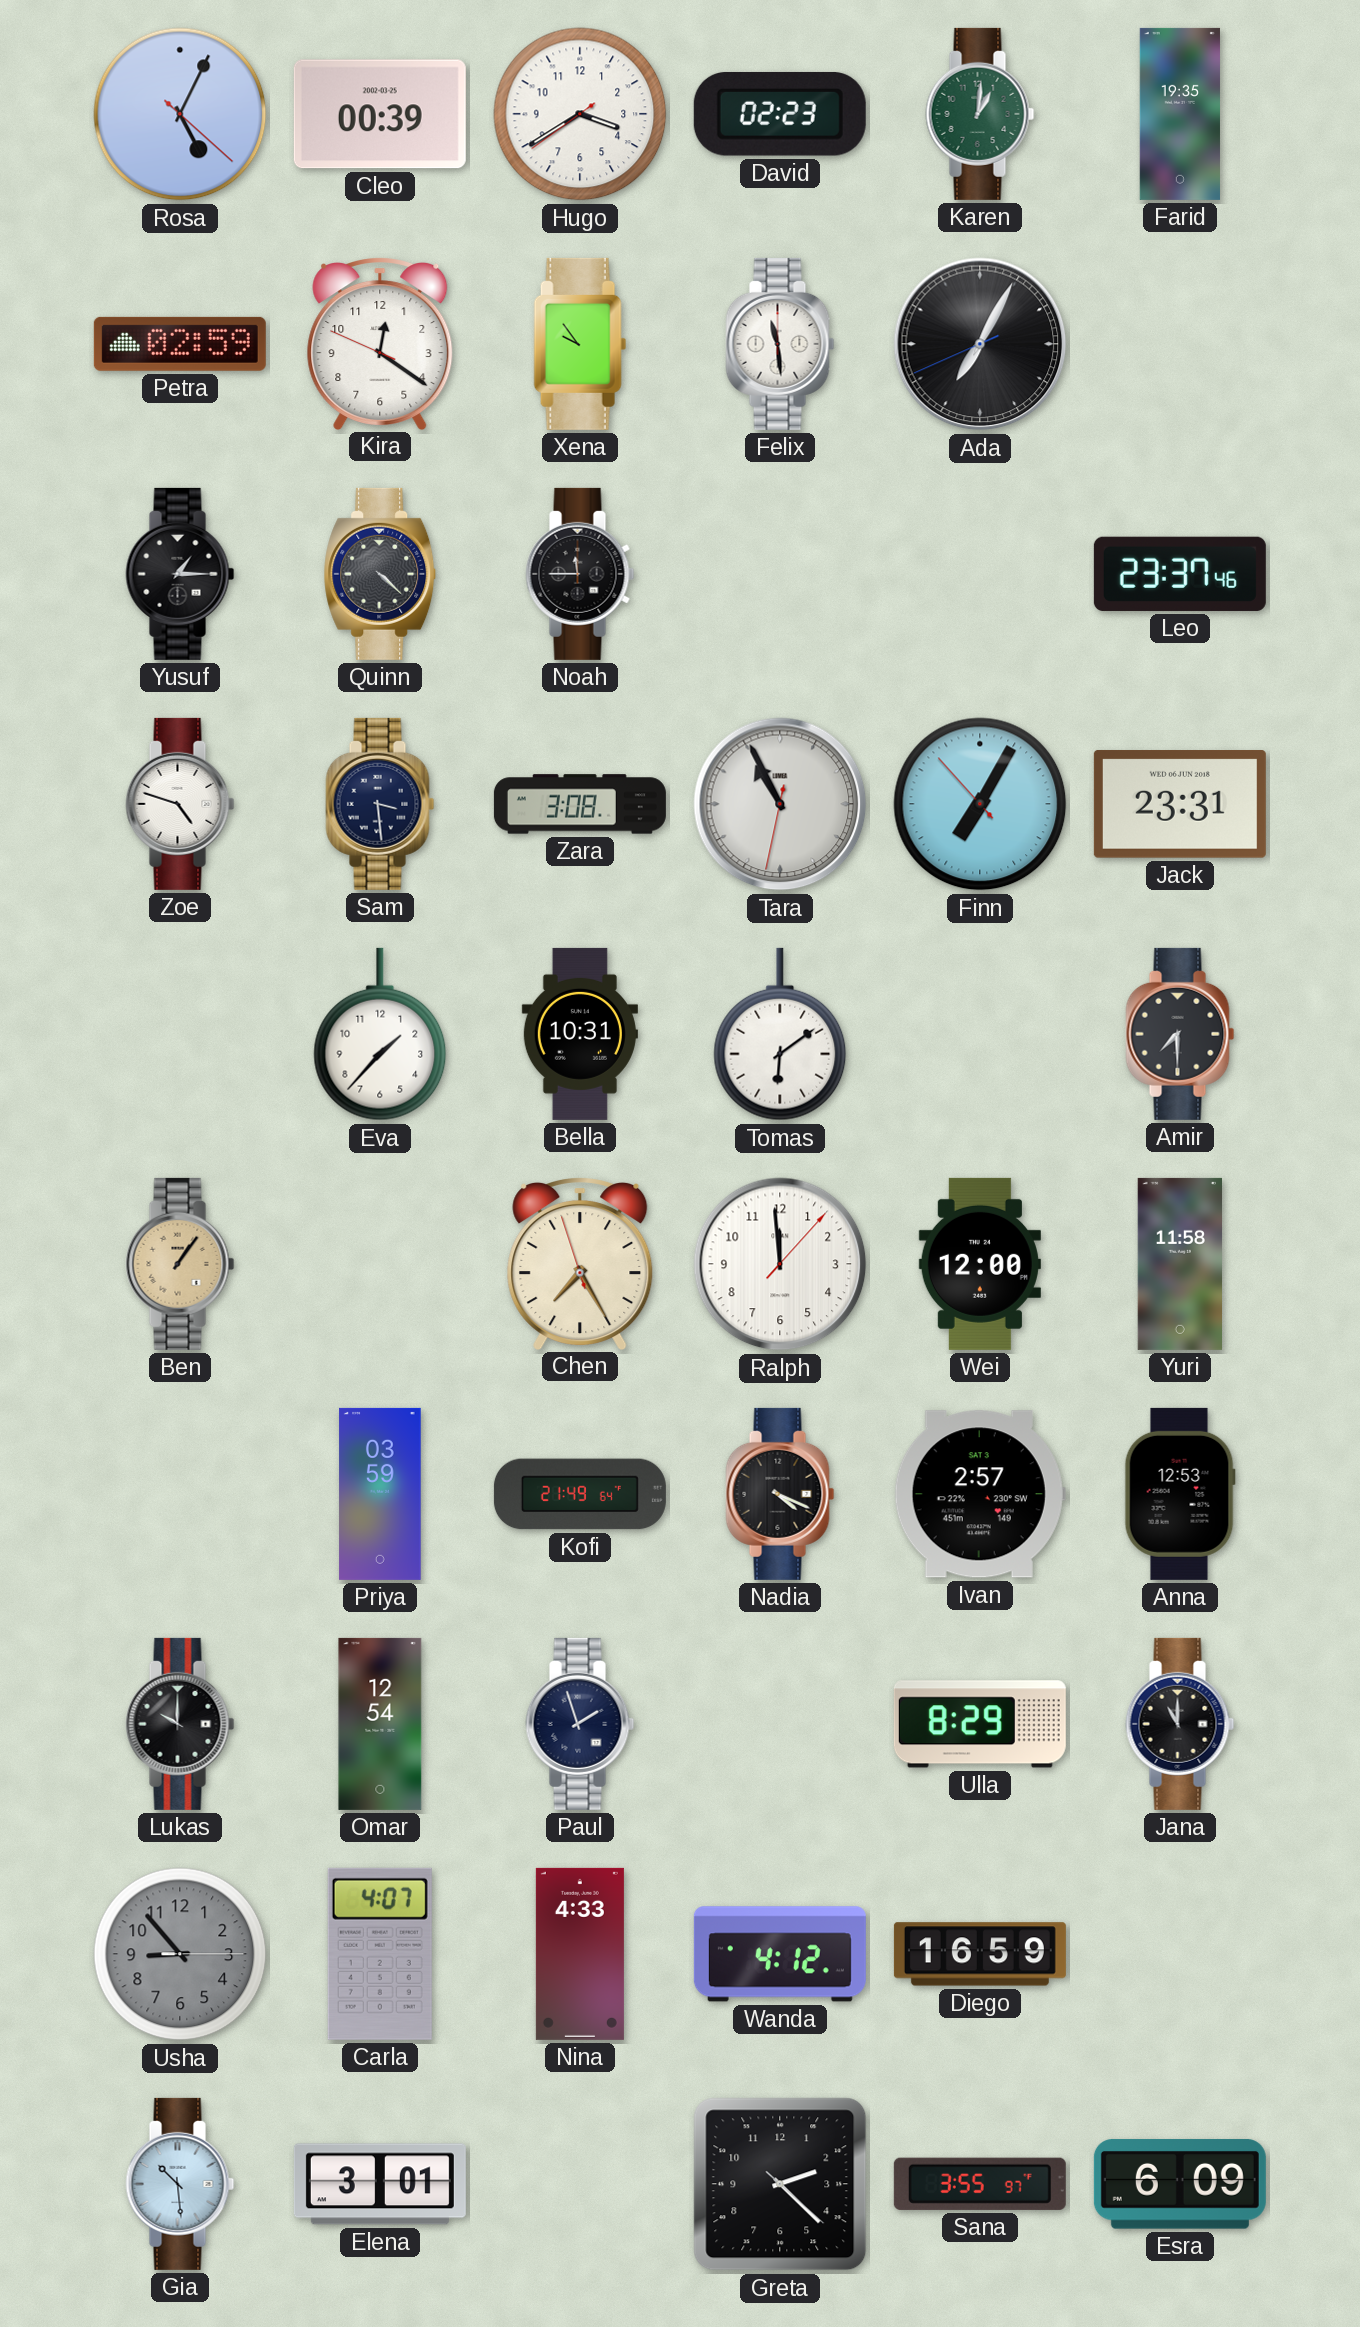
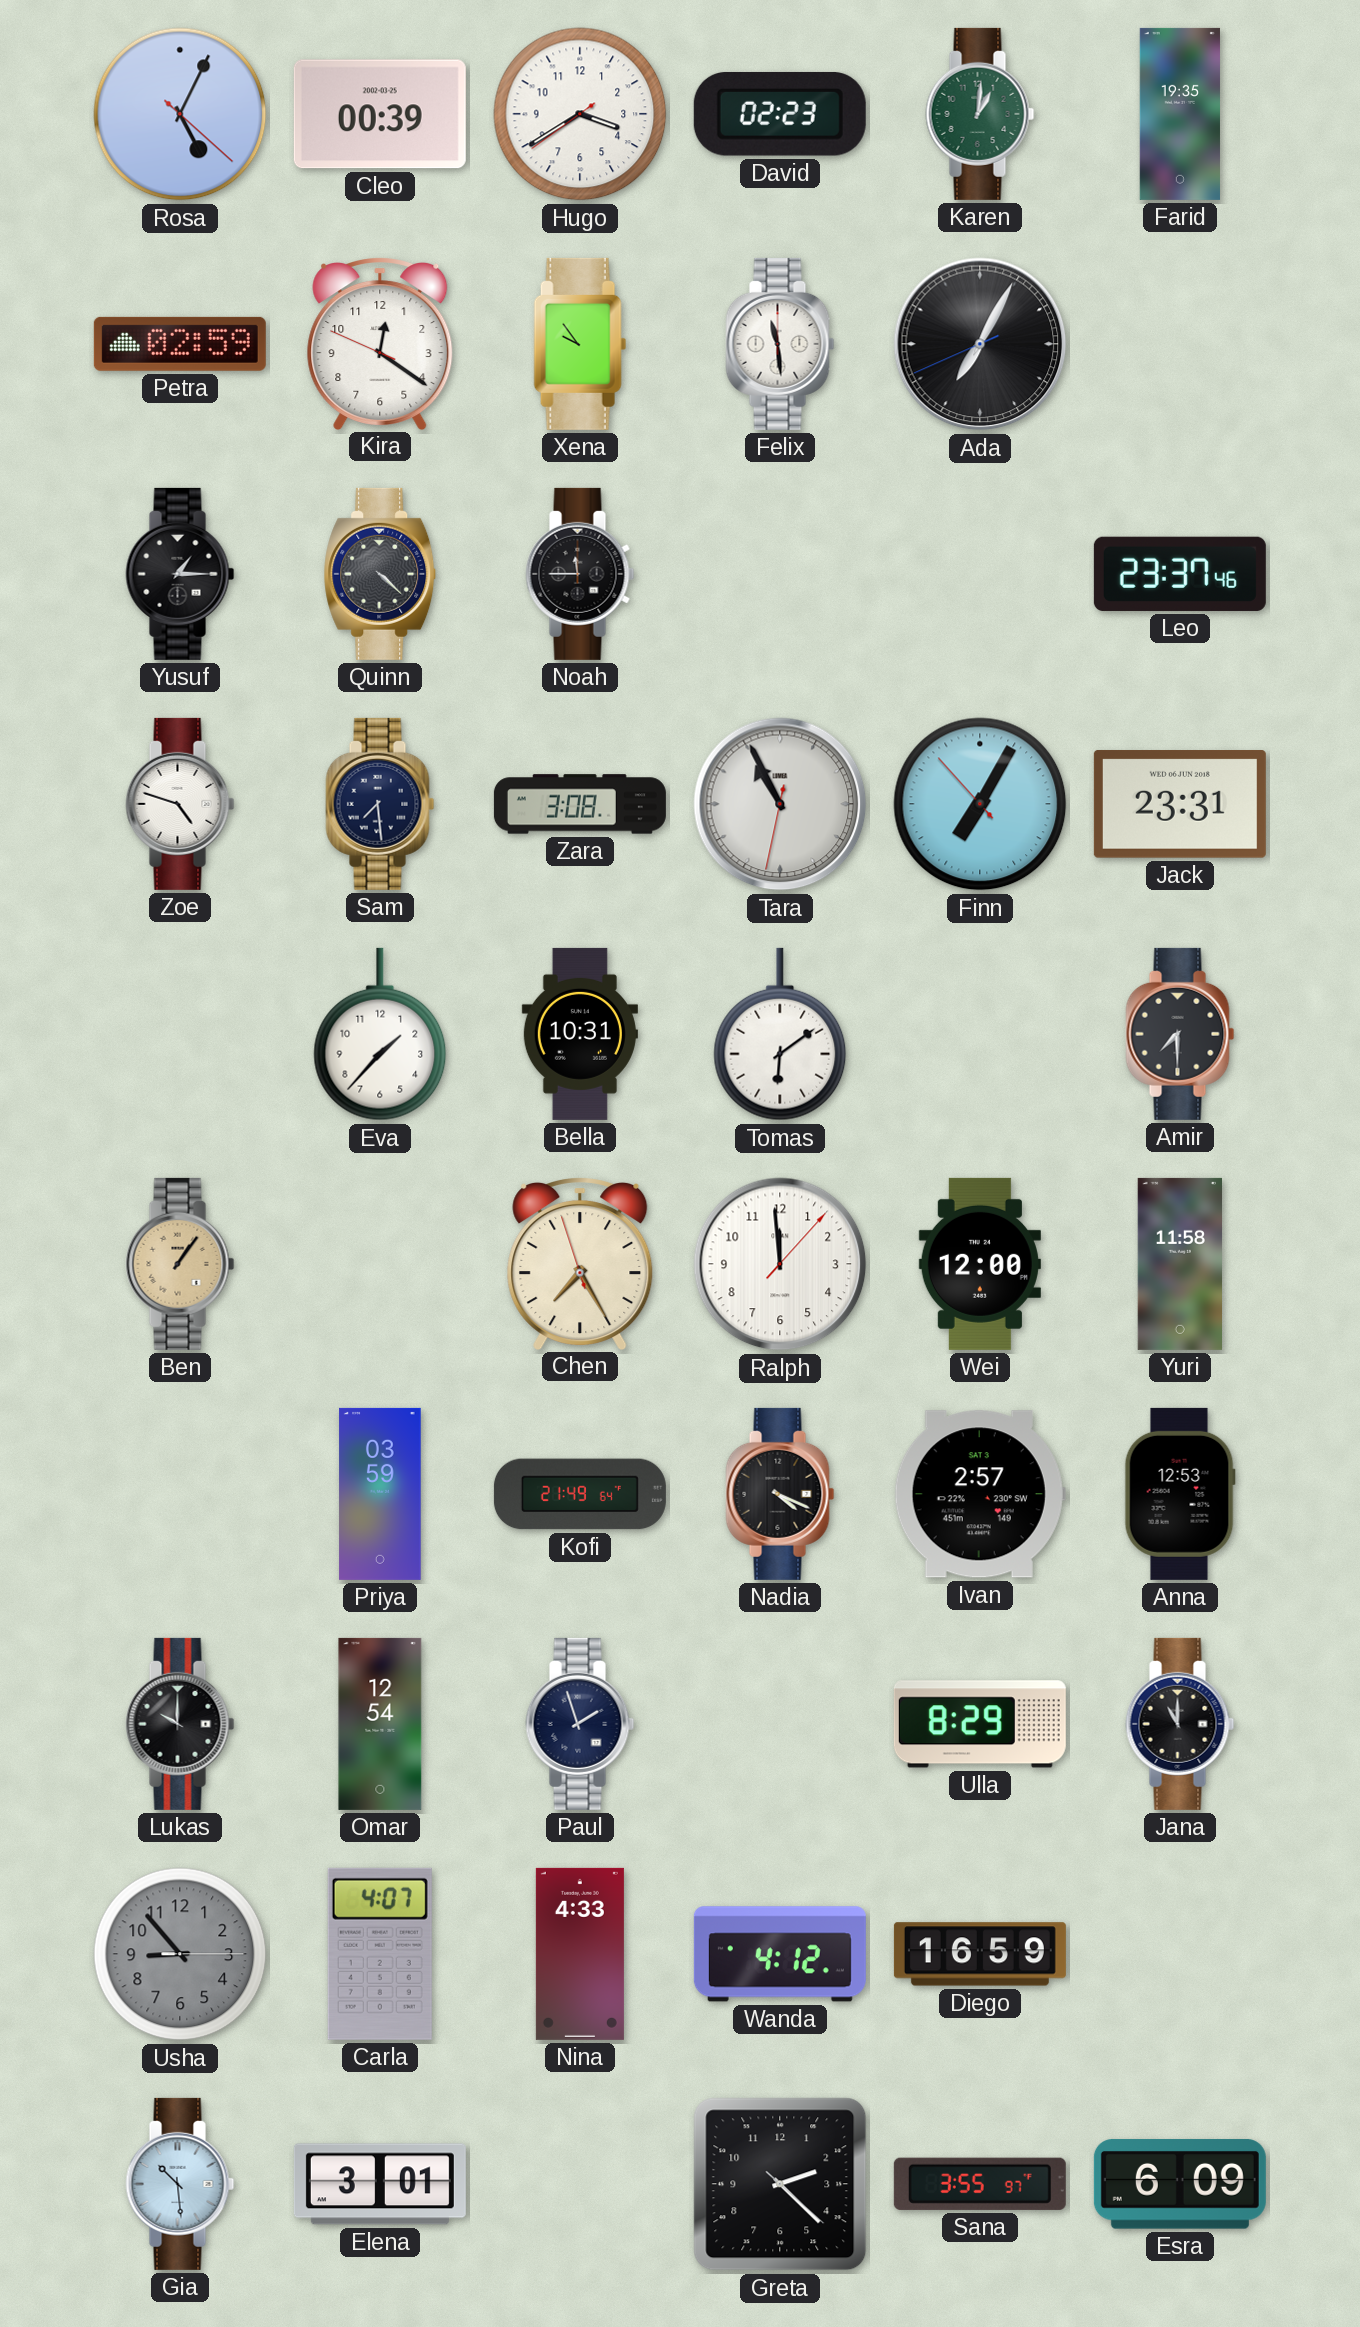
Sam: 3:29 -> 7:29 (380, 804)
